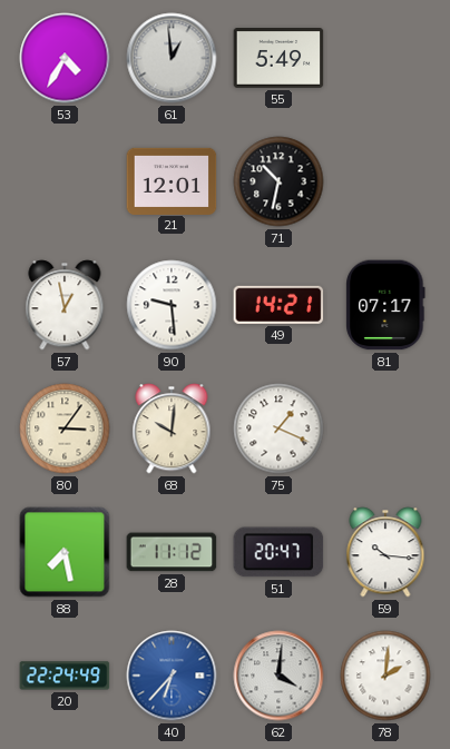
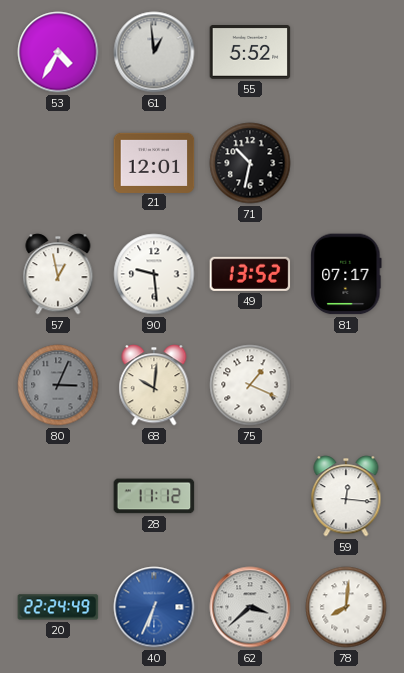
55: 5:49 -> 5:52 (250, 53)
49: 14:21 -> 13:52 (250, 274)
80: 3:06 -> 3:04 (58, 385)
80 dial: cream -> grey (58, 385)
88: 7:28 -> none (65, 552)
51: 20:47 -> none (278, 552)
59: 10:16 -> 12:16 (346, 496)
40: 6:37 -> 6:34 (154, 607)
62: 4:01 -> 3:38 (250, 607)
78: 2:01 -> 8:01 (346, 607)
